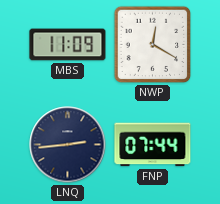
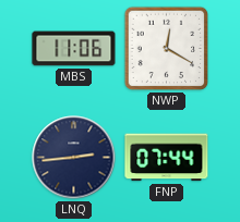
MBS: 11:09 -> 11:06 (74, 49)
